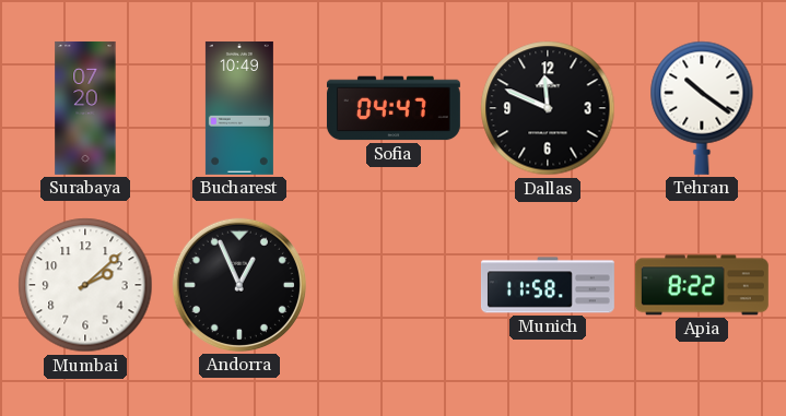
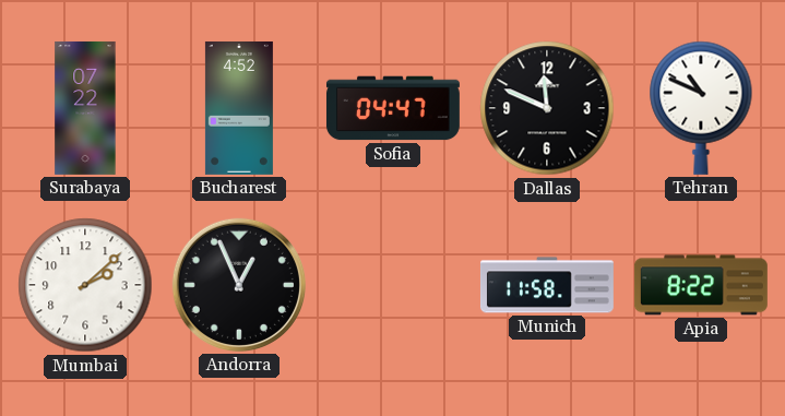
Surabaya: 07:20 -> 07:22 (85, 108)
Bucharest: 10:49 -> 4:52 (239, 108)
Tehran: 10:21 -> 10:49 (701, 108)
